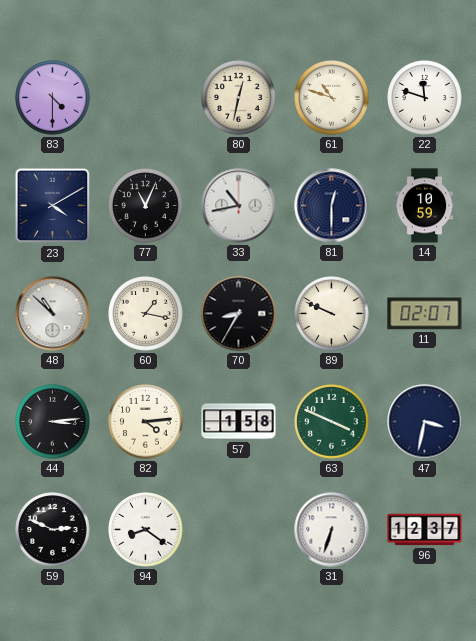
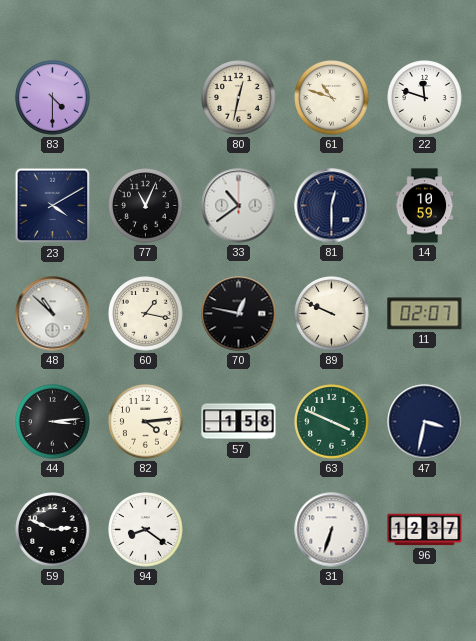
33: 10:43 -> 10:39 (239, 206)
70: 8:35 -> 12:47 (239, 314)
